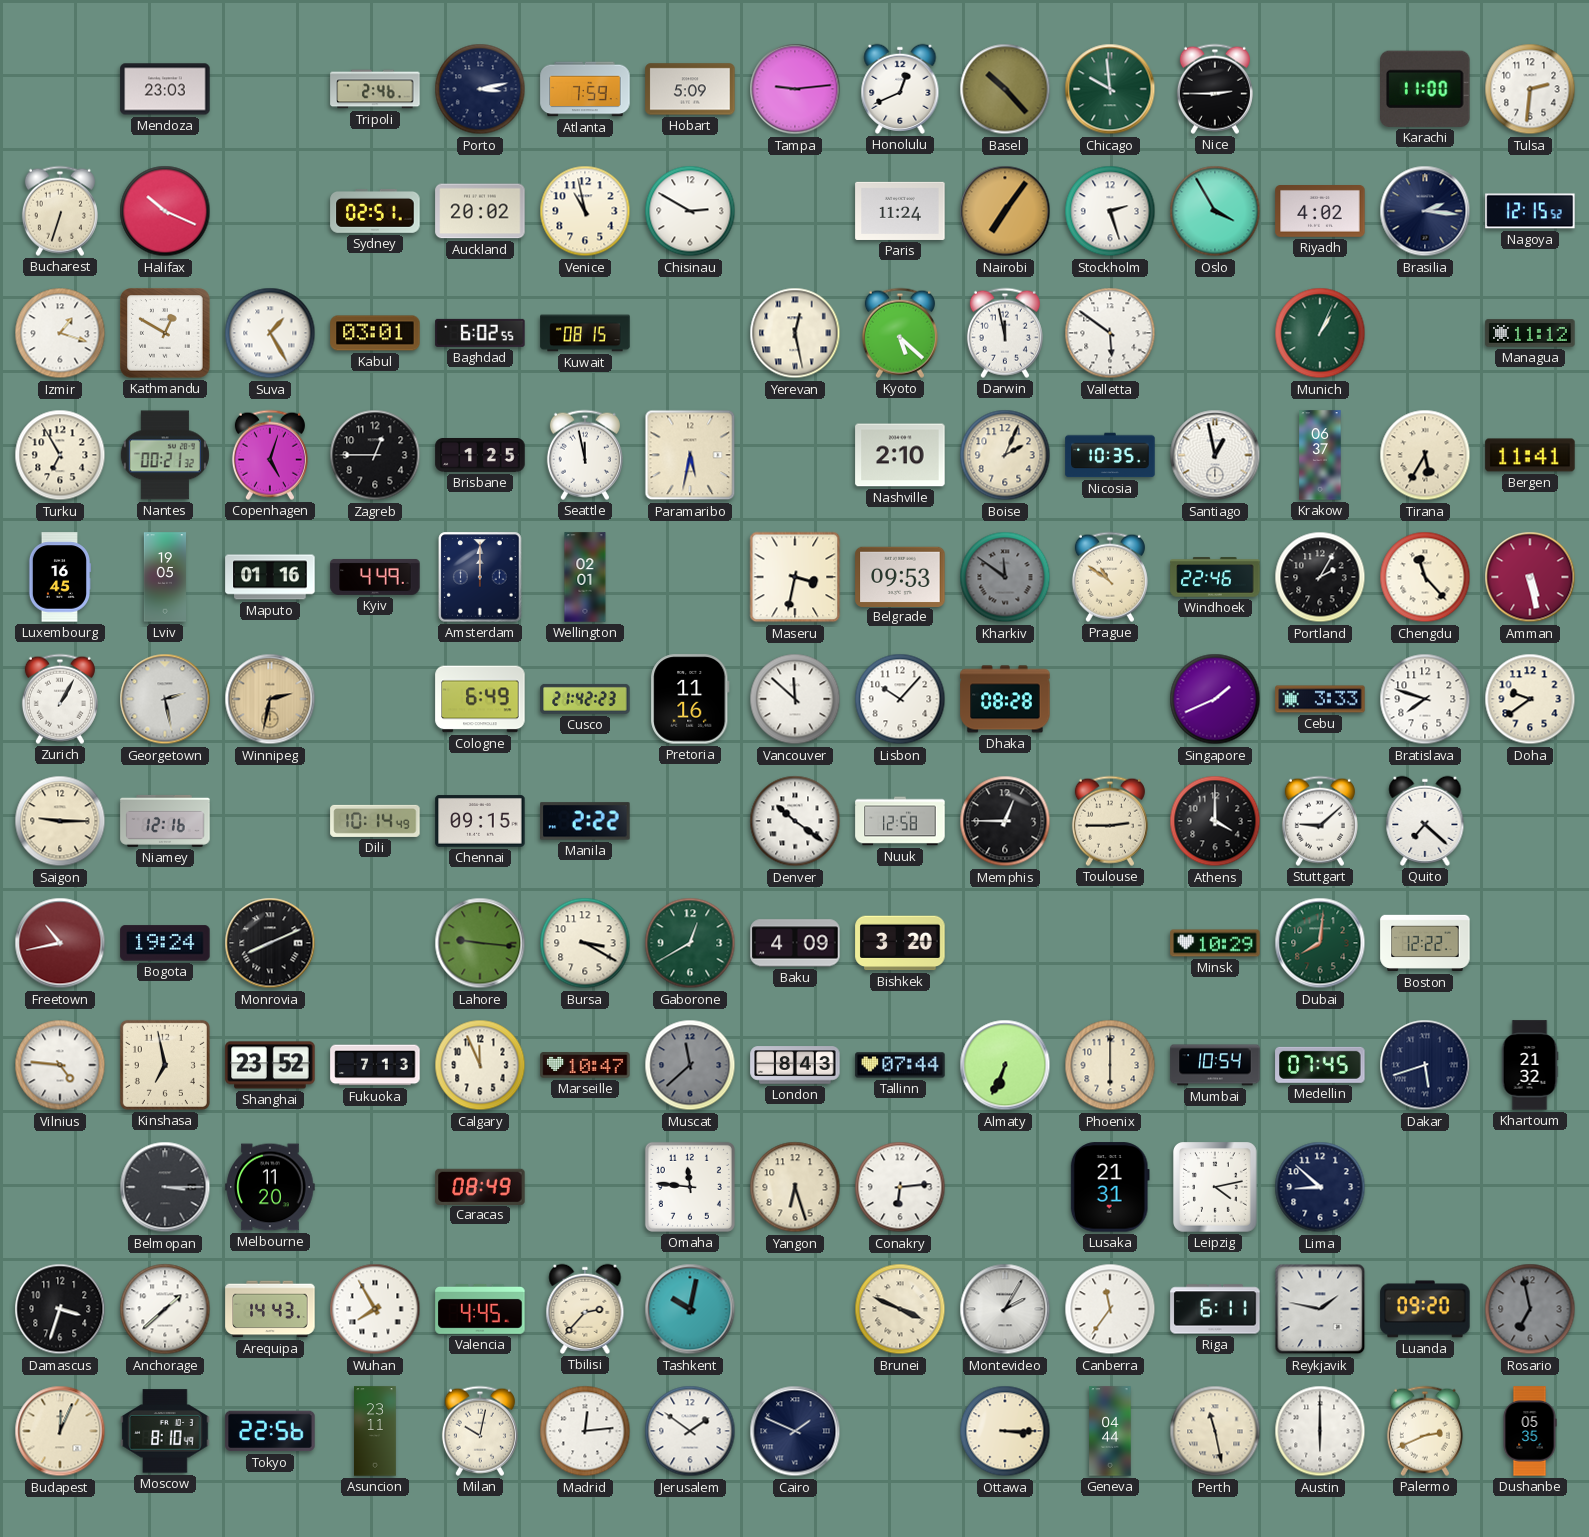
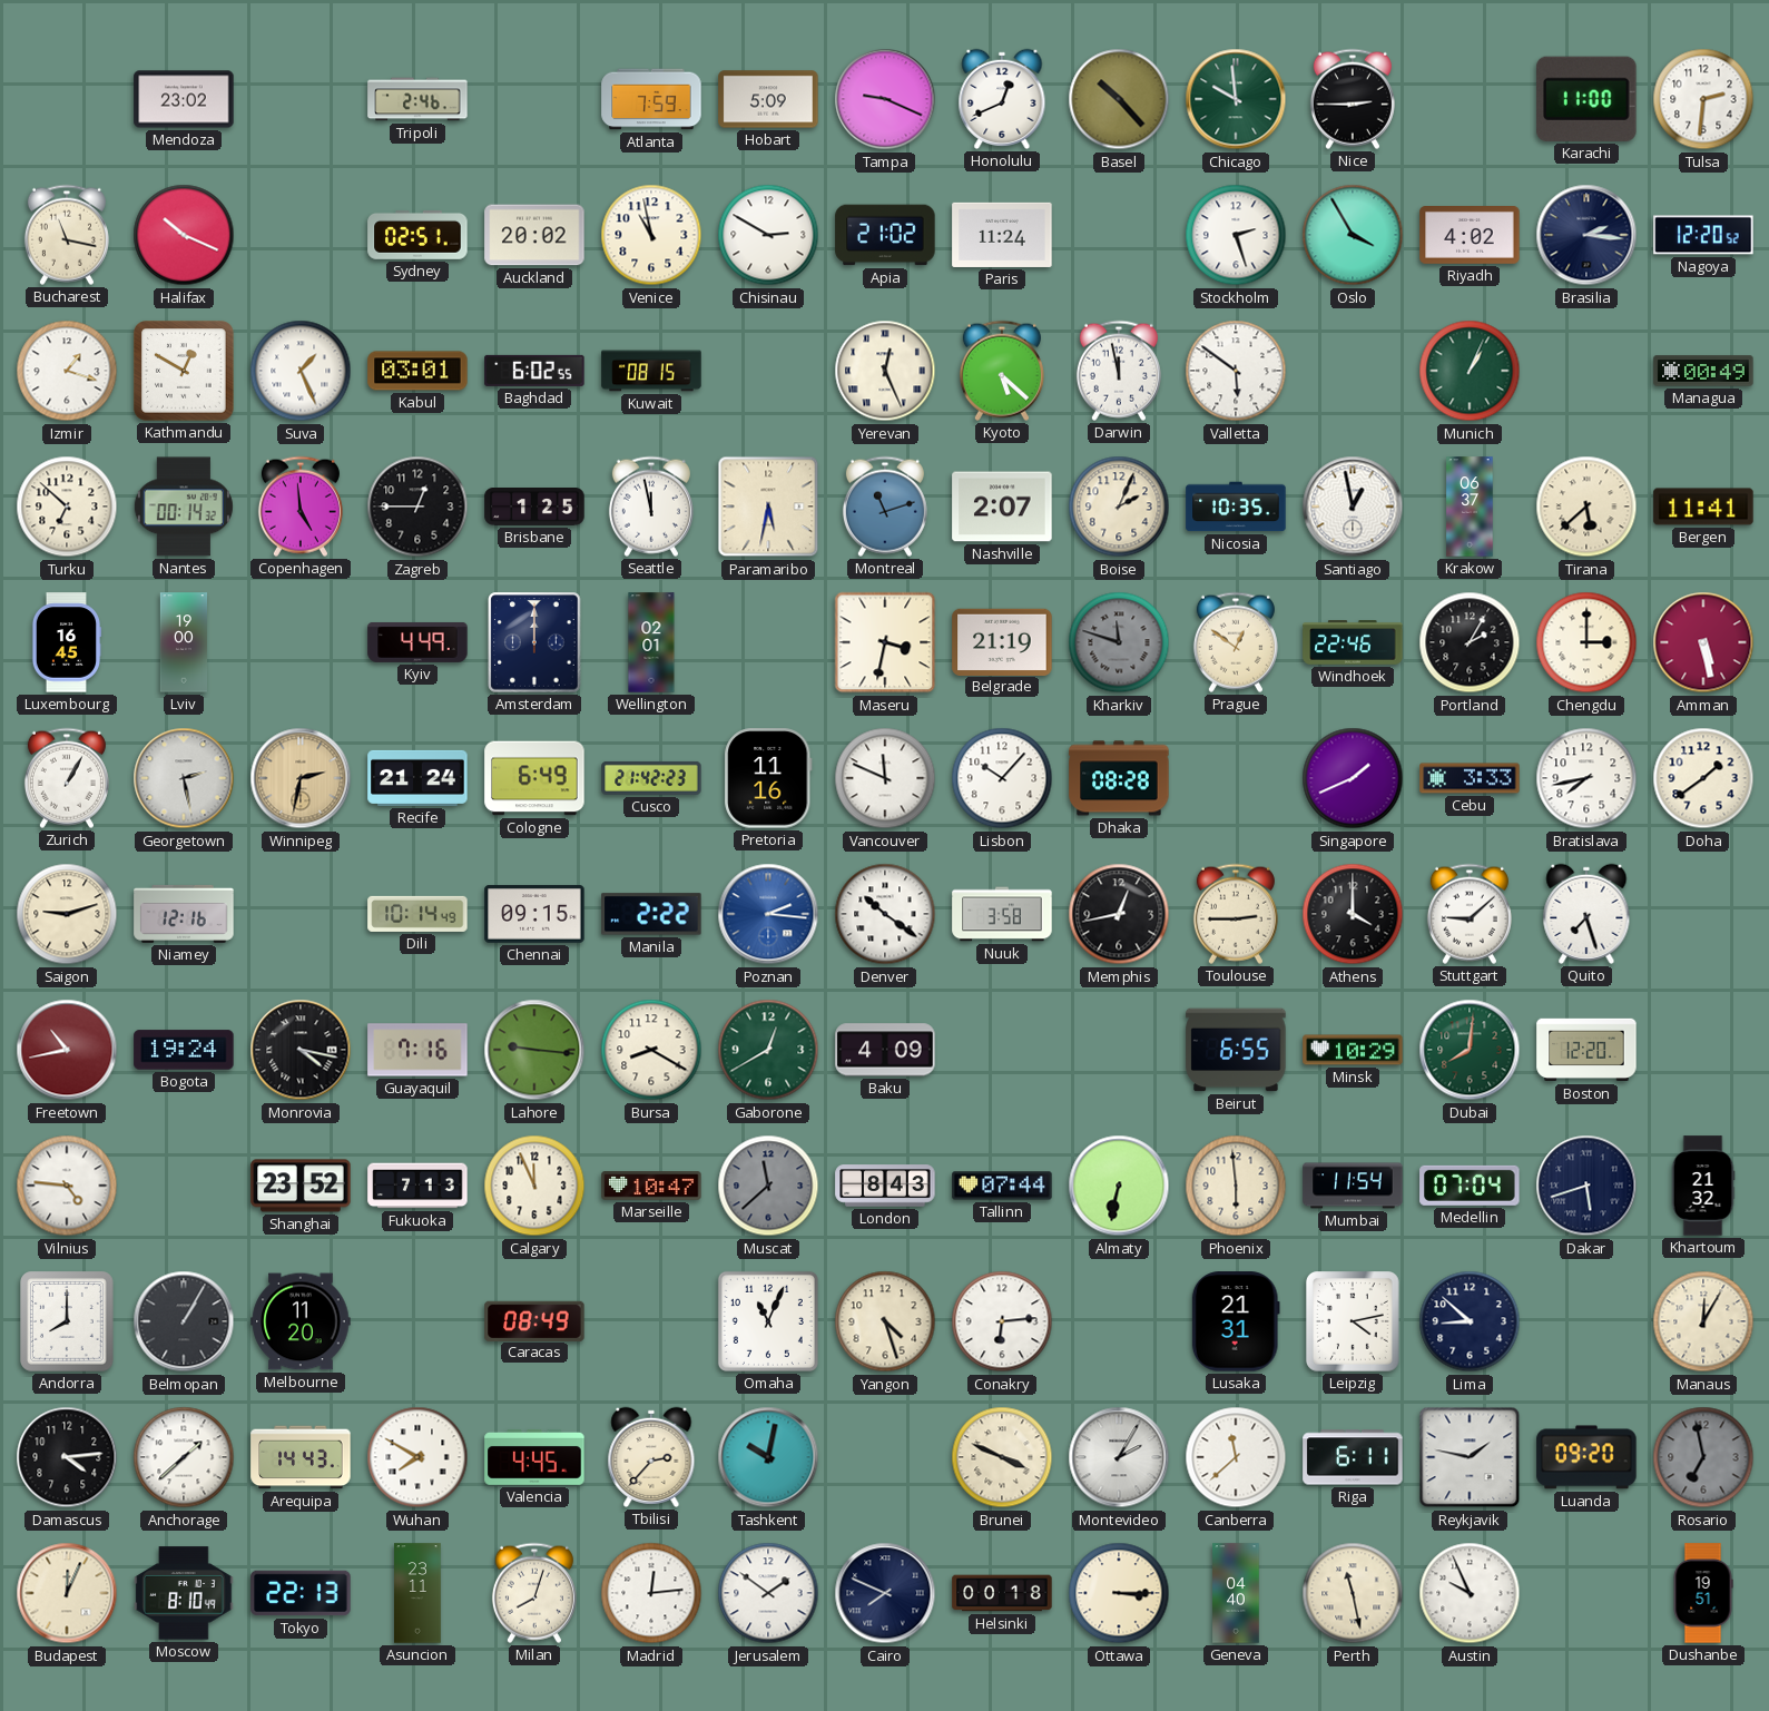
Mendoza: 23:03 -> 23:02 (184, 99)
Porto: 3:13 -> none (480, 89)
Tampa: 9:14 -> 9:19 (885, 99)
Bucharest: 6:33 -> 11:17 (67, 235)
Apia: none -> 21:02 (885, 235)
Nairobi: 7:06 -> none (1005, 211)
Nagoya: 12:15 -> 12:20 (1703, 235)
Suva: 1:25 -> 1:26 (301, 371)
Yerevan: 12:28 -> 12:26 (885, 371)
Managua: 11:12 -> 00:49 (1703, 371)
Turku: 6:55 -> 6:52 (67, 507)
Nantes: 00:21 -> 00:14 (184, 507)
Copenhagen: 5:03 -> 4:59 (301, 507)
Montreal: none -> 11:12 (885, 507)
Nashville: 2:10 -> 2:07 (1002, 507)
Tirana: 5:35 -> 5:38 (1586, 507)
Lviv: 19:05 -> 19:00 (183, 642)
Maputo: 01:16 -> none (270, 577)
Belgrade: 09:53 -> 21:19 (1002, 641)
Kharkiv: 11:51 -> 11:48 (1119, 642)
Prague: 10:51 -> 12:51 (1236, 642)
Chengdu: 11:23 -> 3:00 (1586, 642)
Recife: none -> 21:24 (417, 778)
Vancouver: 11:52 -> 11:49 (885, 778)
Bratislava: 7:48 -> 7:43 (1586, 778)
Doha: 9:39 -> 1:39 (1703, 778)
Saigon: 9:15 -> 9:12 (67, 914)
Poznan: none -> 2:16 (768, 914)
Nuuk: 12:58 -> 3:58 (1002, 914)
Memphis: 12:45 -> 12:43 (1119, 914)
Quito: 7:22 -> 7:27 (1586, 914)
Monrovia: 8:11 -> 4:17 (301, 1050)
Guayaquil: none -> 7:16 (417, 1050)
Bursa: 3:20 -> 8:20 (651, 1050)
Bishkek: 3:20 -> none (900, 943)
Beirut: none -> 6:55 (1236, 1050)
Boston: 12:22 -> 12:20 (1586, 1050)
Kinshasa: 6:58 -> none (165, 1065)
Almaty: 6:34 -> 6:32 (1119, 1186)
Phoenix: 6:00 -> 5:59 (1236, 1186)
Mumbai: 10:54 -> 11:54 (1353, 1186)
Medellin: 07:45 -> 07:04 (1470, 1186)
Andorra: none -> 8:00 (68, 1322)
Belmopan: 3:15 -> 1:05 (184, 1321)
Omaha: 11:46 -> 11:04 (768, 1321)
Yangon: 6:27 -> 4:27 (885, 1321)
Manaus: none -> 12:05 (1703, 1321)
Damascus: 3:33 -> 4:14 (67, 1457)
Wuhan: 7:55 -> 7:50 (417, 1457)
Canberra: 11:36 -> 11:38 (1236, 1457)
Tokyo: 22:56 -> 22:13 (301, 1593)
Milan: 10:02 -> 8:03 (534, 1593)
Cairo: 1:49 -> 7:49 (885, 1593)
Helsinki: none -> 00:18 (1002, 1593)
Geneva: 04:44 -> 04:40 (1236, 1593)
Austin: 6:00 -> 9:56 (1470, 1593)
Palermo: 2:41 -> none (1425, 1431)
Dushanbe: 05:35 -> 19:51 (1703, 1593)
